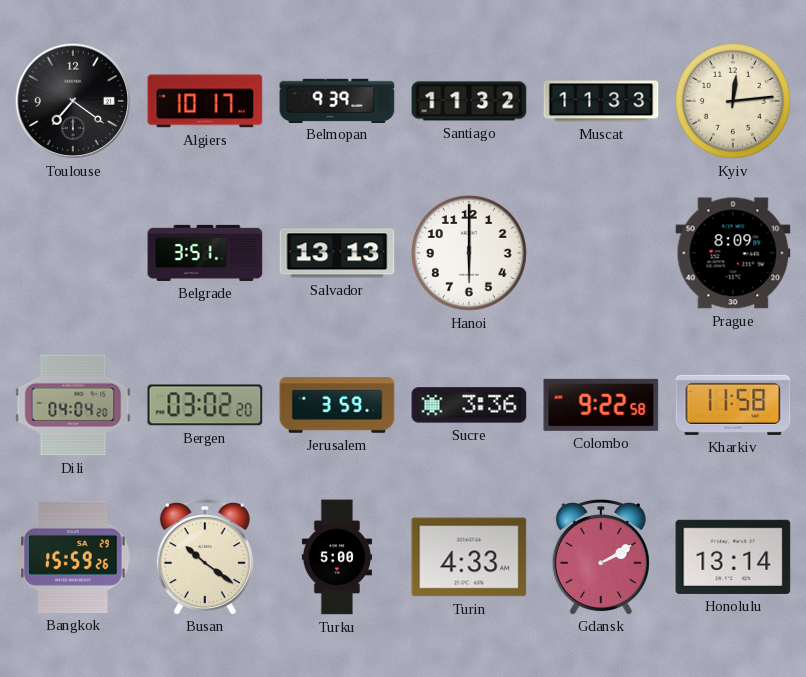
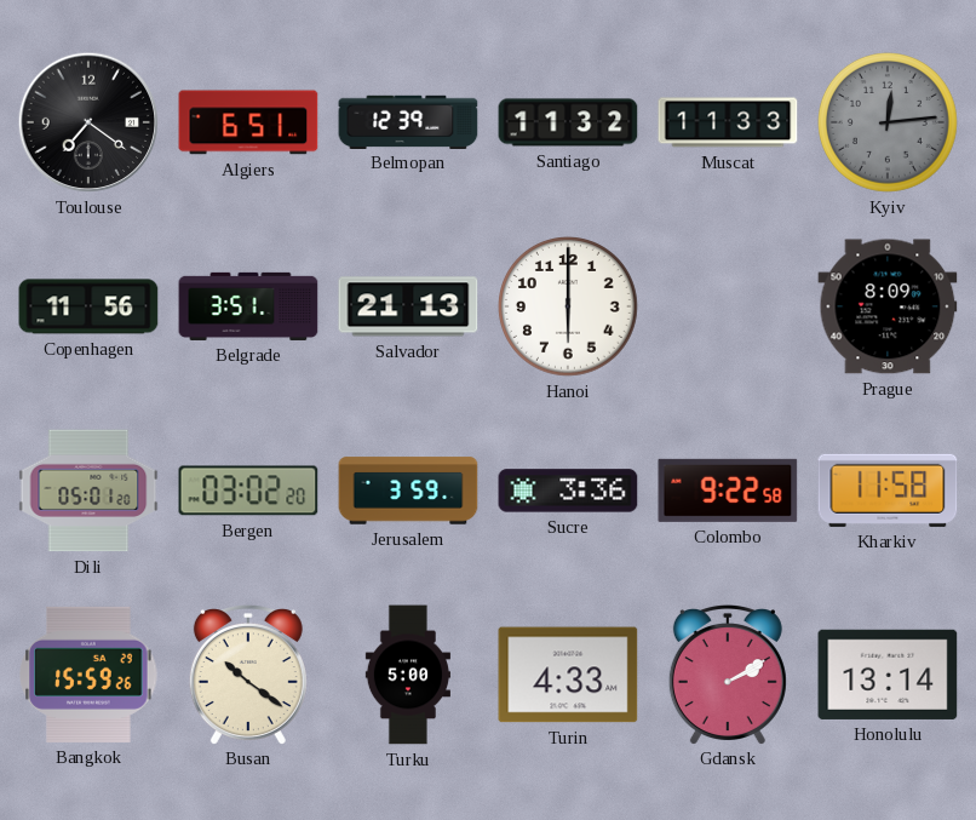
Algiers: 10:17 -> 6:51 (248, 122)
Belmopan: 9:39 -> 12:39 (408, 121)
Kyiv dial: cream -> grey (889, 124)
Copenhagen: none -> 11:56 (88, 306)
Salvador: 13:13 -> 21:13 (408, 306)
Dili: 04:04 -> 05:01 (88, 491)
